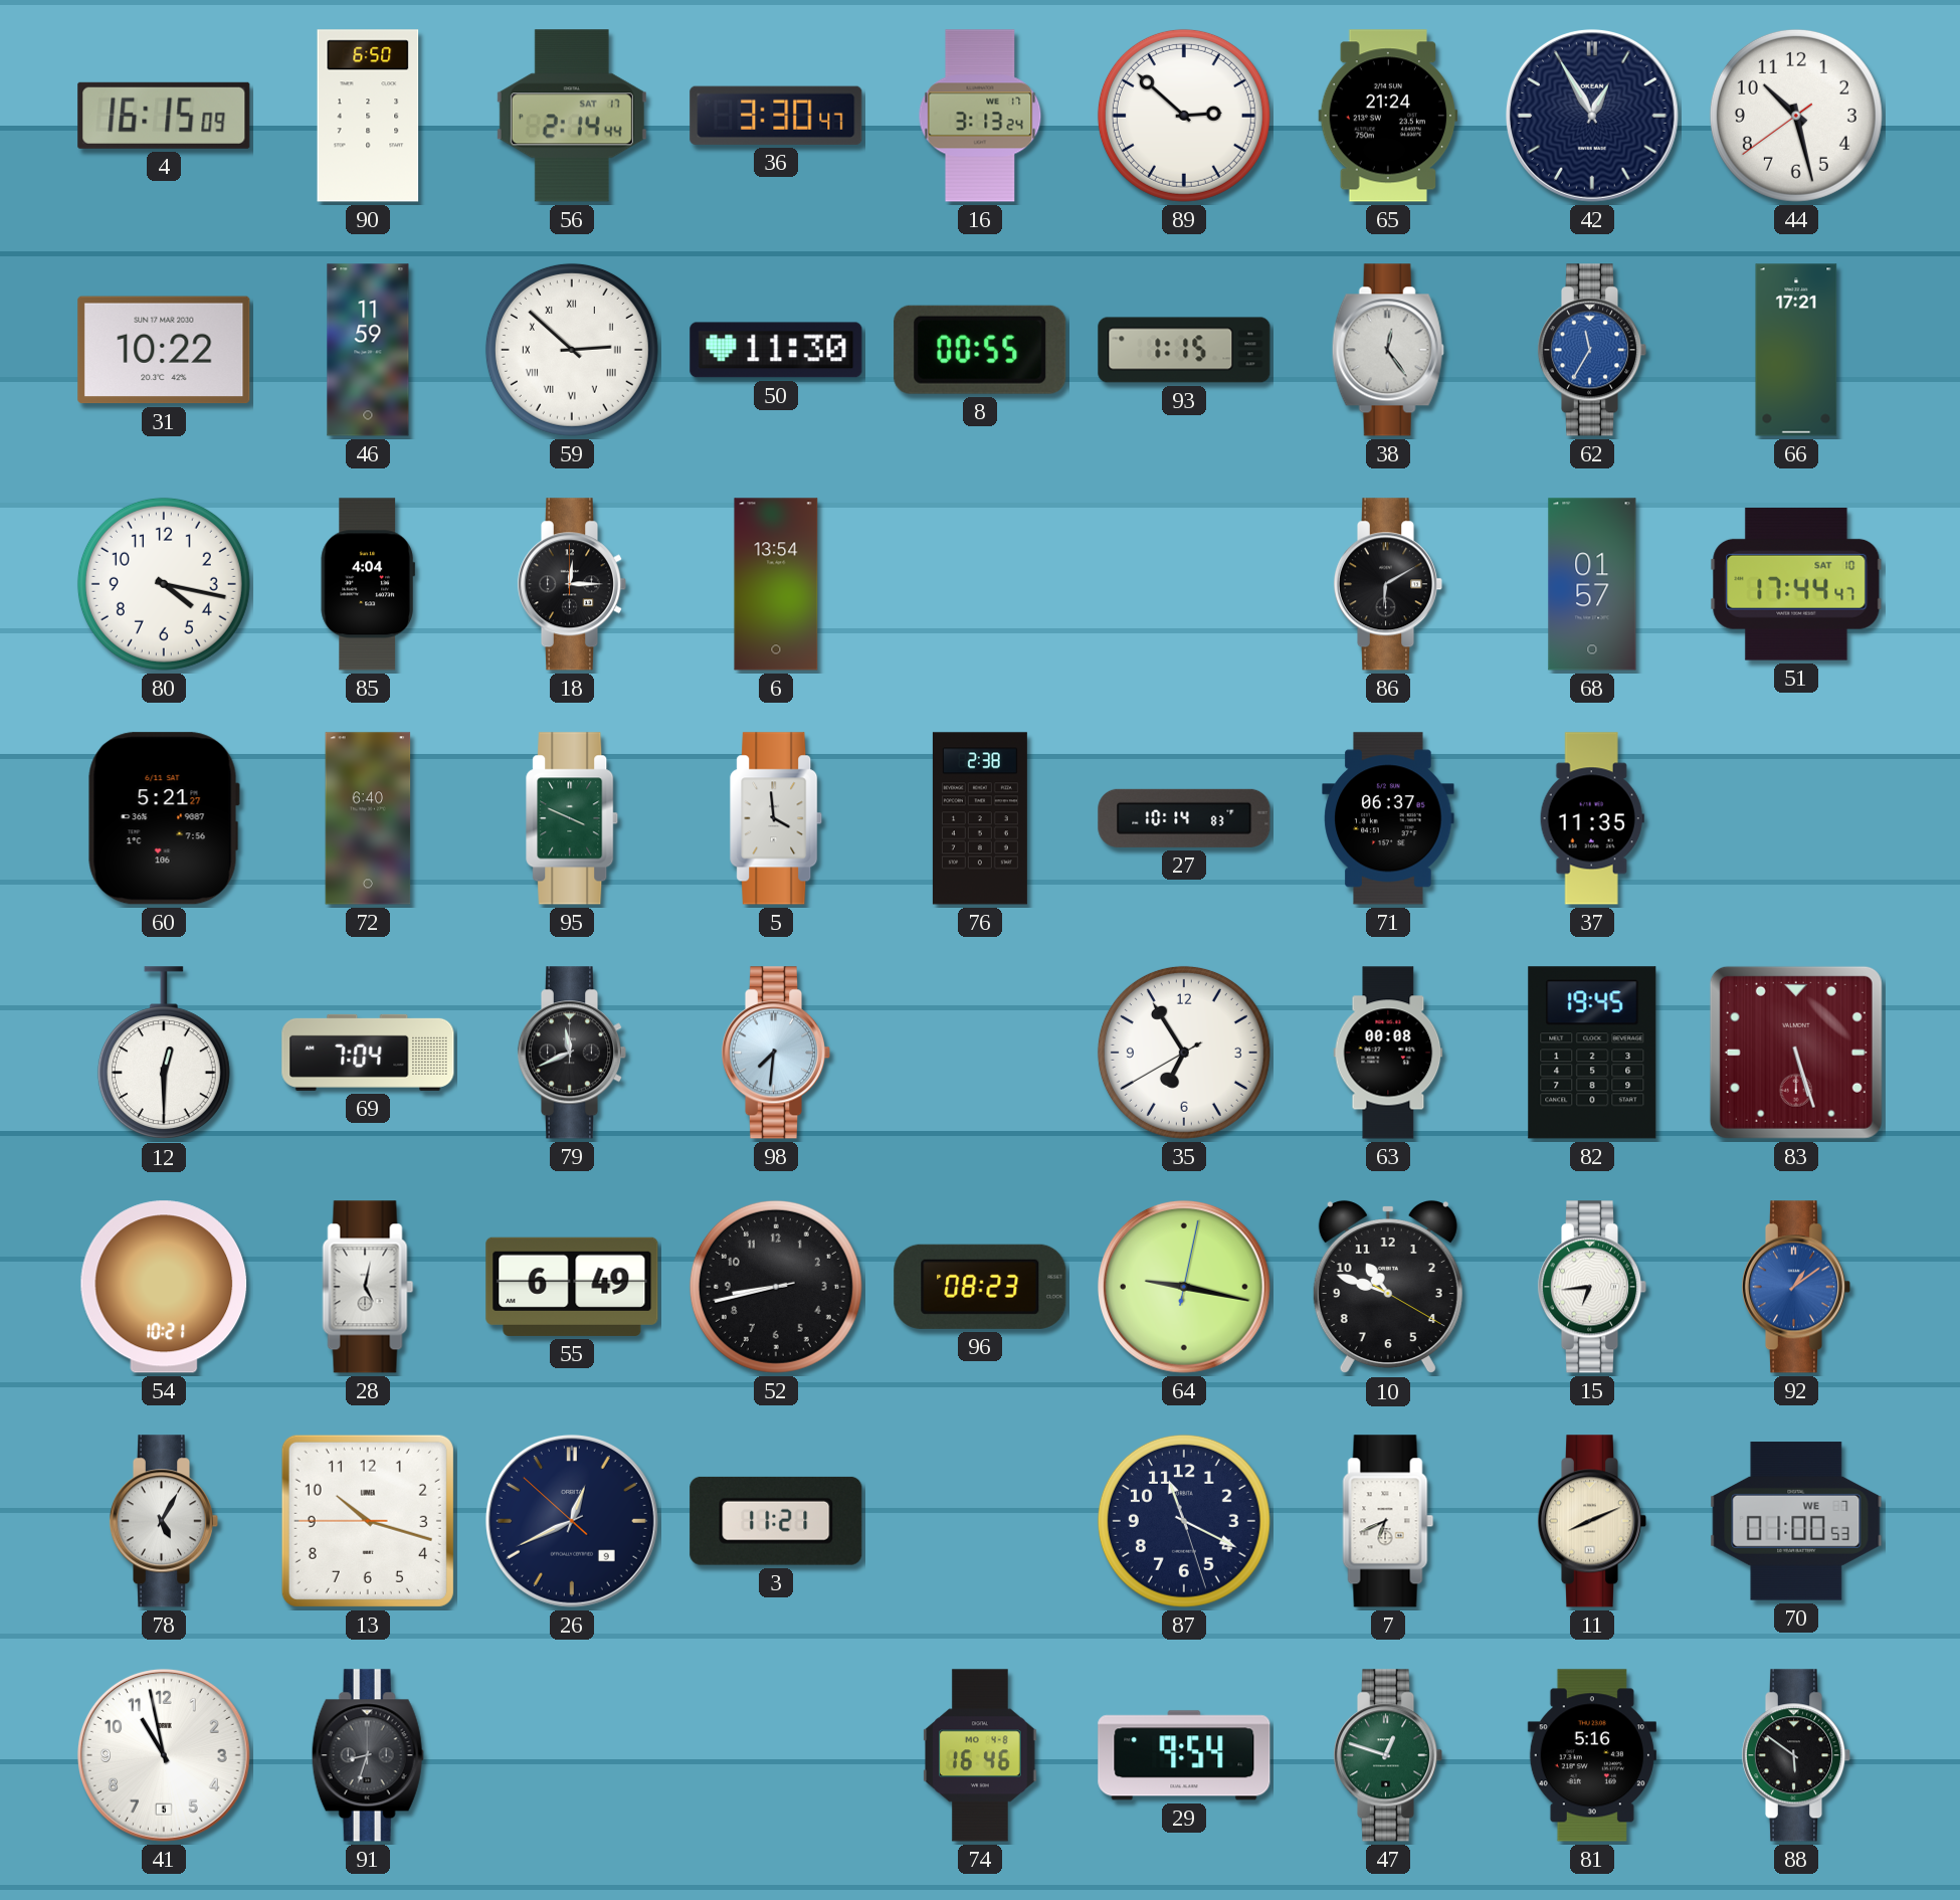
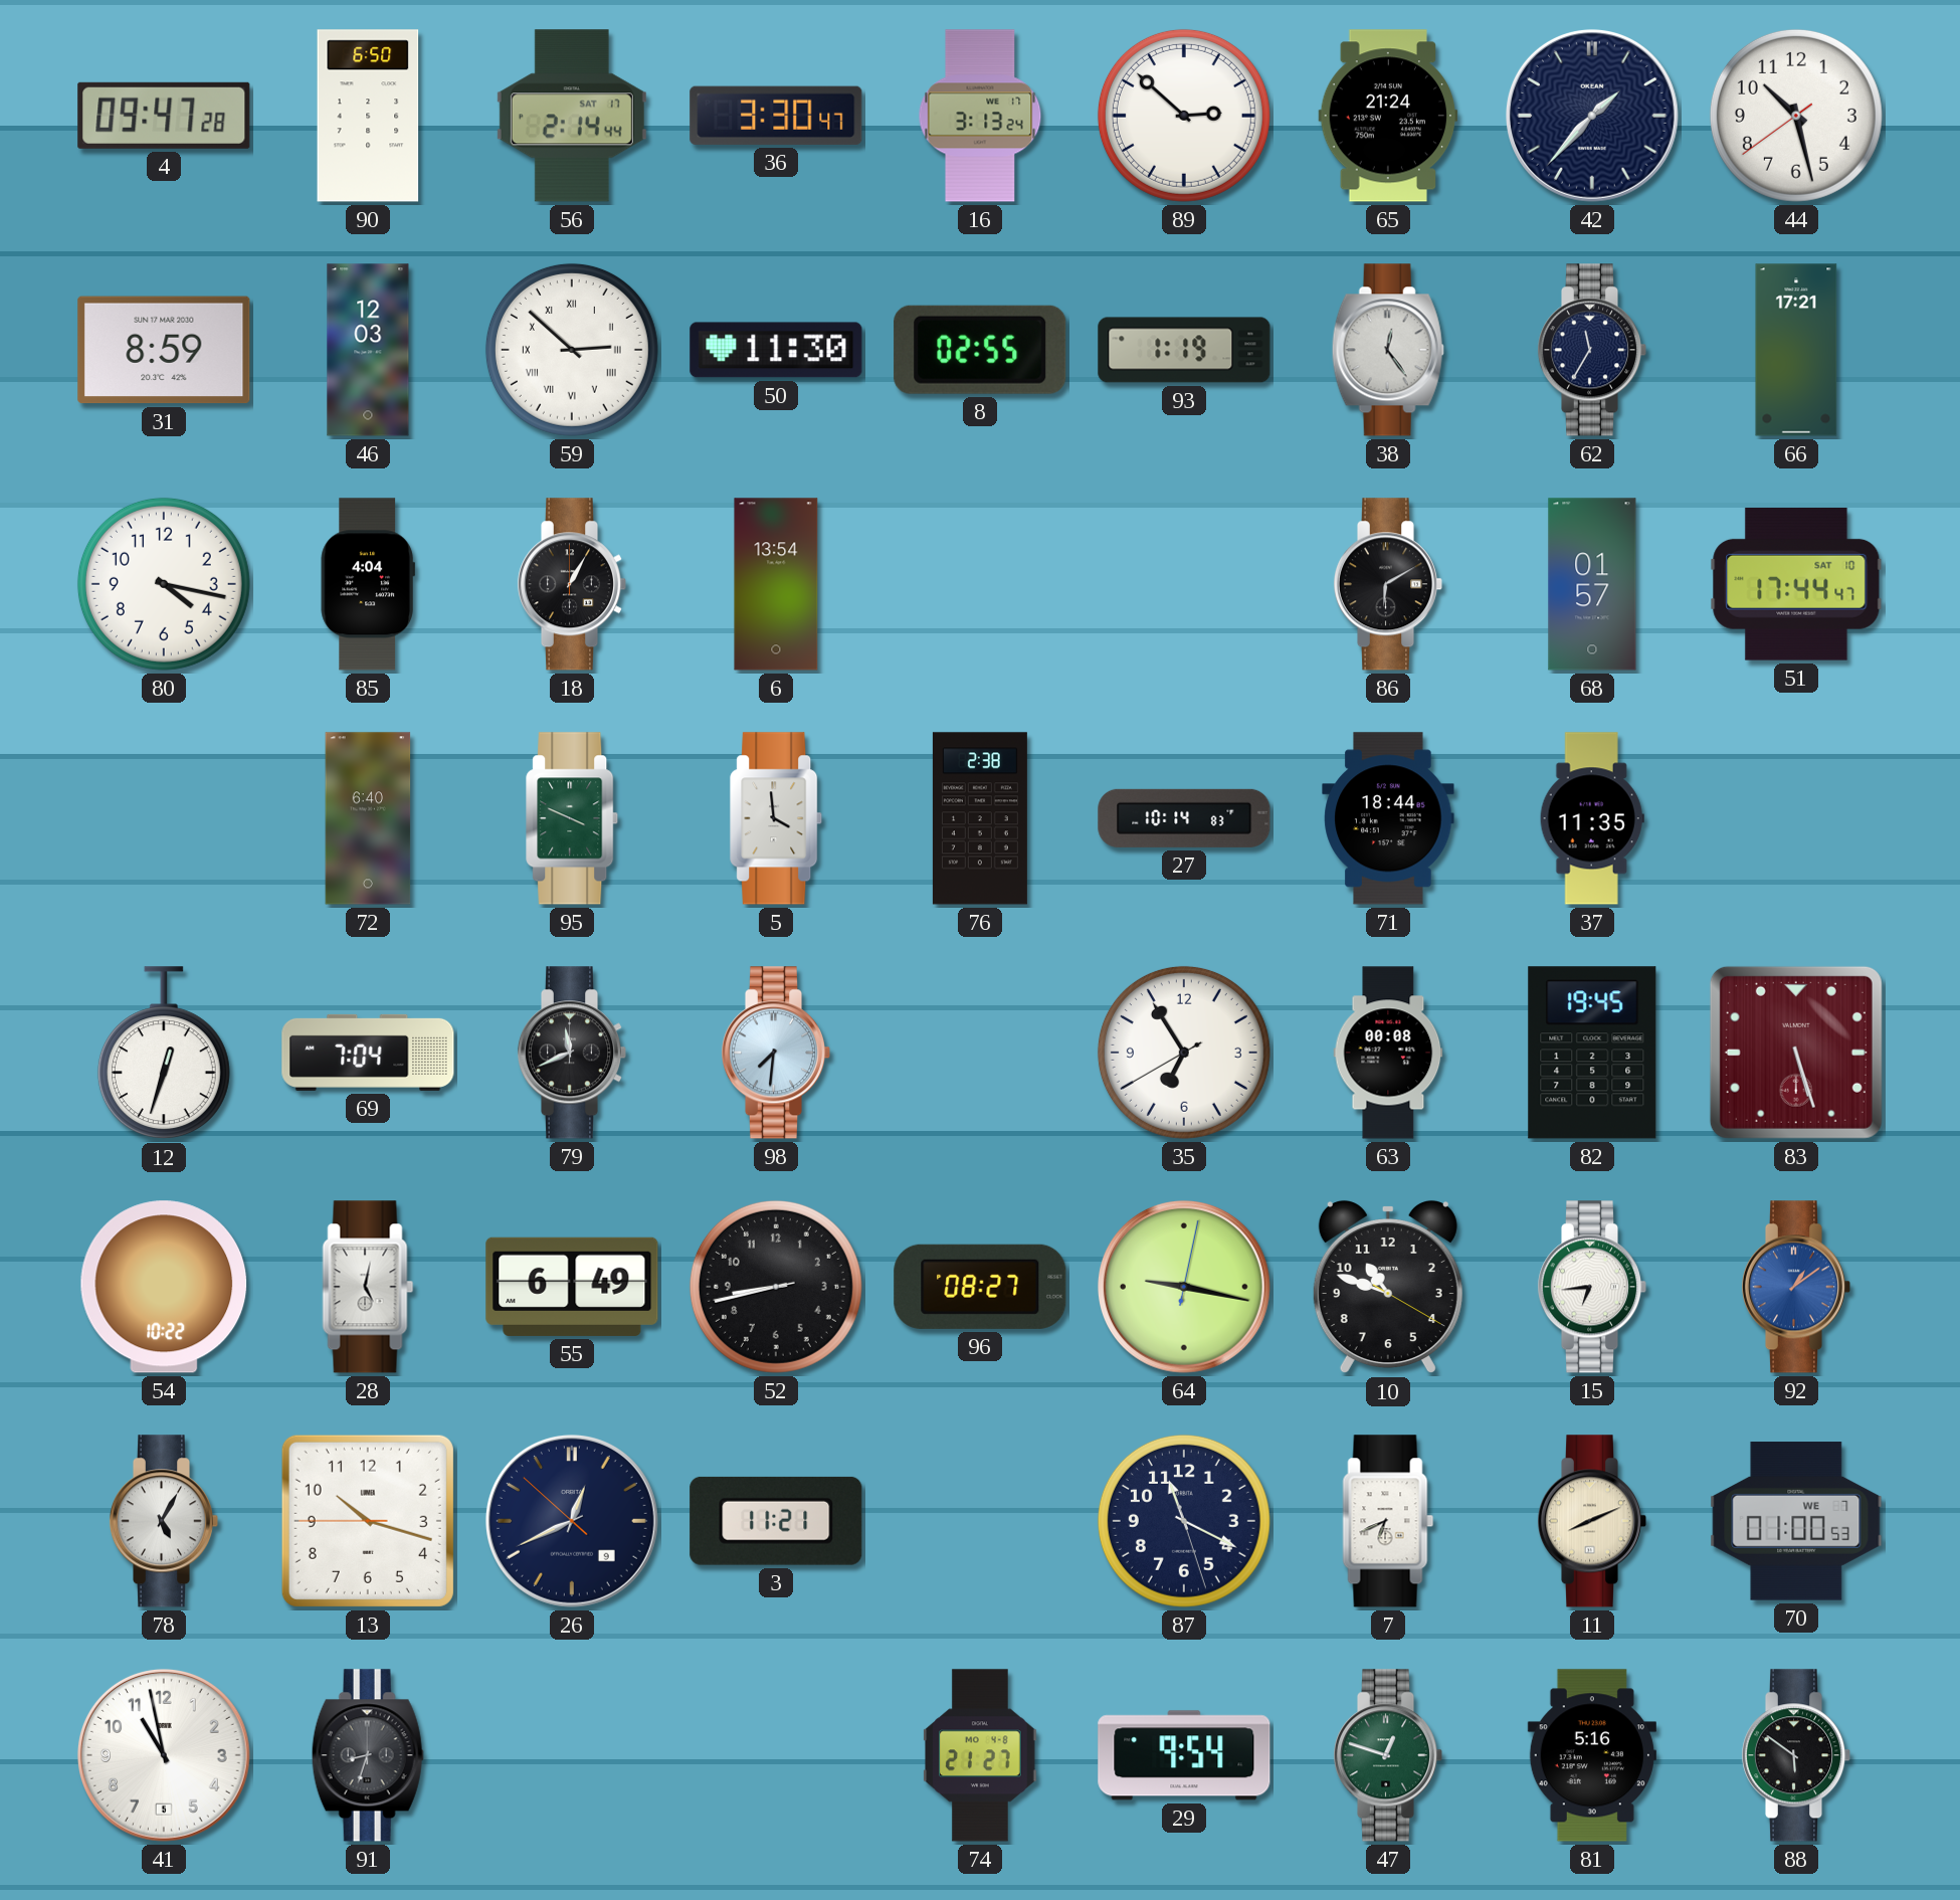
4: 16:15 -> 09:47 (164, 116)
42: 12:55 -> 1:37 (1592, 116)
31: 10:22 -> 8:59 (164, 350)
46: 11:59 -> 12:03 (368, 350)
8: 00:55 -> 02:55 (980, 350)
93: 1:15 -> 1:19 (1184, 350)
62 dial: blue -> navy (1592, 350)
18: 12:15 -> 1:05 (572, 584)
60: 5:21 -> none (164, 818)
71: 06:37 -> 18:44 (1388, 818)
12: 12:30 -> 12:33 (164, 1054)
54: 10:21 -> 10:22 (164, 1287)
96: 08:23 -> 08:27 (980, 1287)
74: 16:46 -> 21:27 (981, 1755)
